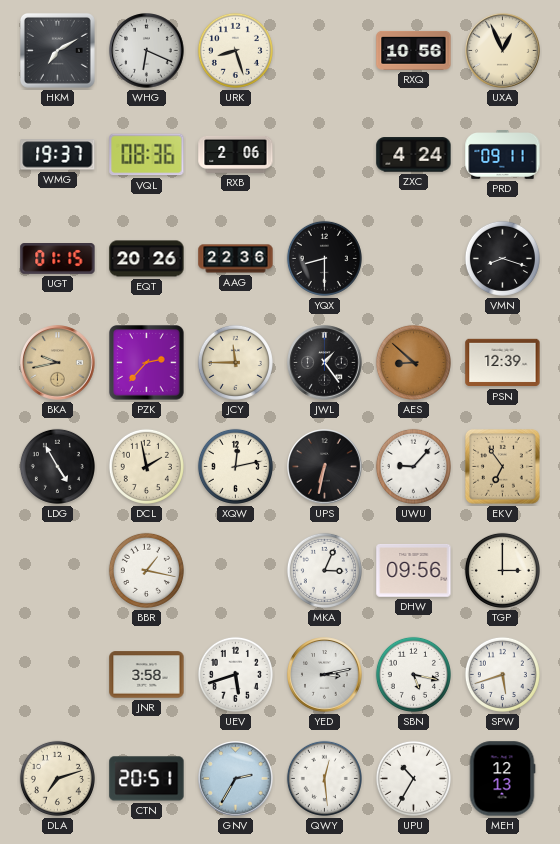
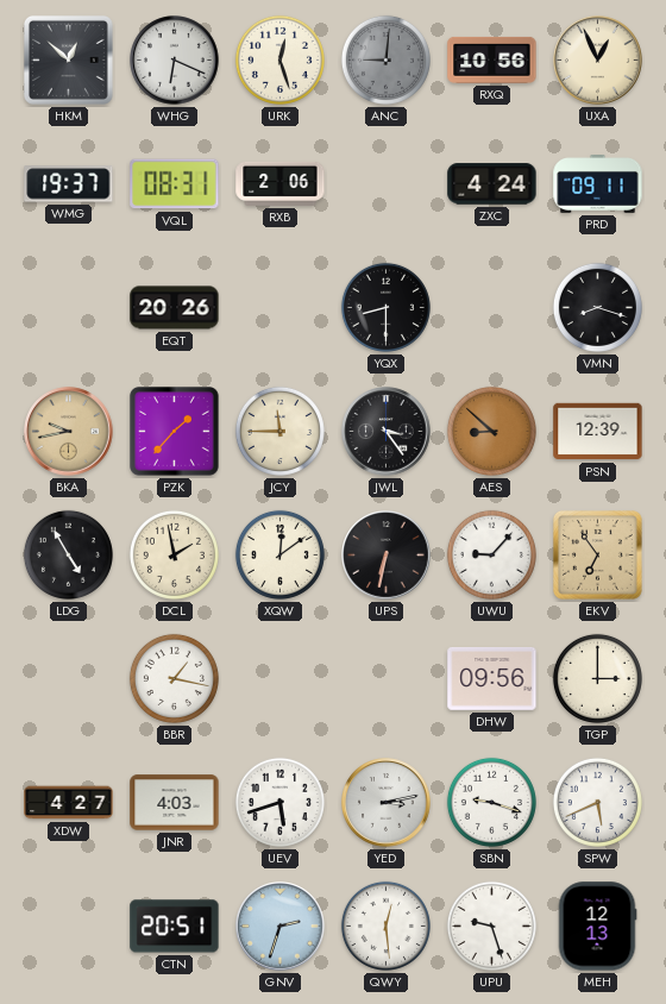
HKM: 7:10 -> 12:52 (68, 59)
URK: 8:27 -> 12:27 (279, 59)
ANC: none -> 9:01 (385, 59)
VQL: 08:36 -> 08:31 (175, 184)
UGT: 01:15 -> none (58, 259)
AAG: 22:36 -> none (236, 259)
PZK: 2:37 -> 1:37 (175, 432)
JWL: 1:24 -> 3:24 (387, 432)
XQW: 12:13 -> 12:09 (279, 554)
MKA: 3:04 -> none (324, 570)
XDW: none -> 4:27 (69, 803)
JNR: 3:58 -> 4:03 (175, 803)
SBN: 5:17 -> 9:18 (491, 802)
SPW: 5:42 -> 5:41 (597, 802)
DLA: 7:12 -> none (57, 778)
GNV: 2:35 -> 2:33 (281, 927)
UPU: 10:35 -> 9:27 (491, 925)
